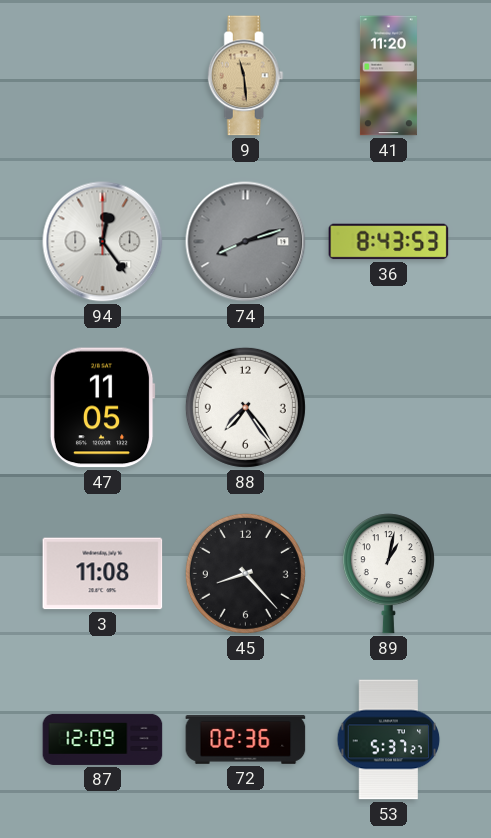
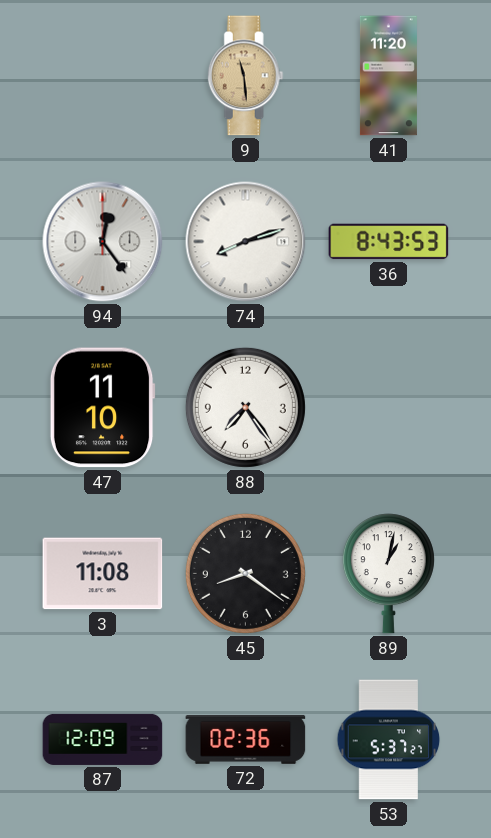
74 dial: grey -> white (246, 242)
47: 11:05 -> 11:10 (102, 408)
45: 8:23 -> 8:21 (245, 573)
